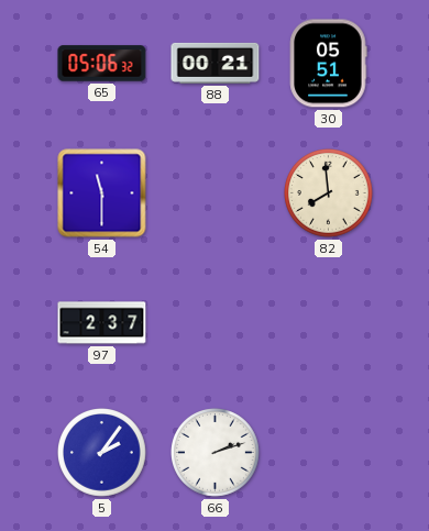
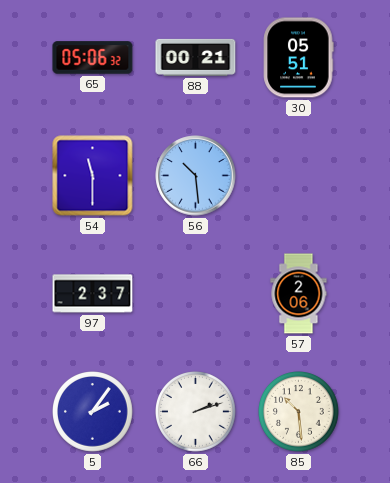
56: none -> 10:29 (196, 176)
82: 7:59 -> none (329, 193)
57: none -> 2:06 (299, 294)
85: none -> 10:29 (299, 412)
